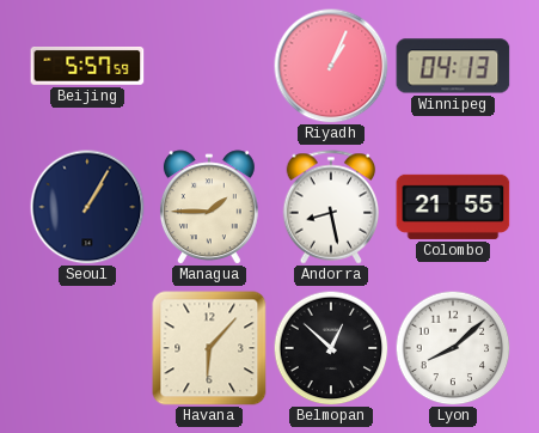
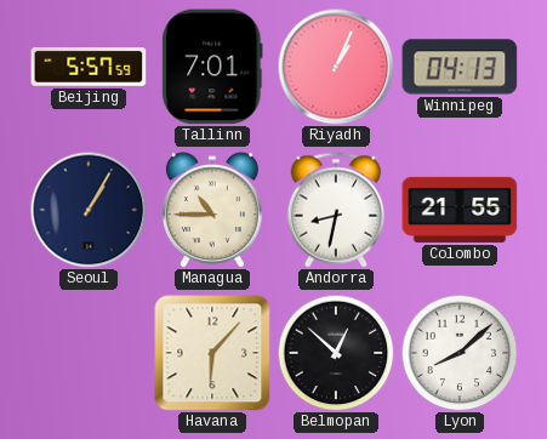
Tallinn: none -> 7:01 (212, 67)
Managua: 1:45 -> 10:45 (212, 210)
Andorra: 8:28 -> 8:32 (336, 210)
